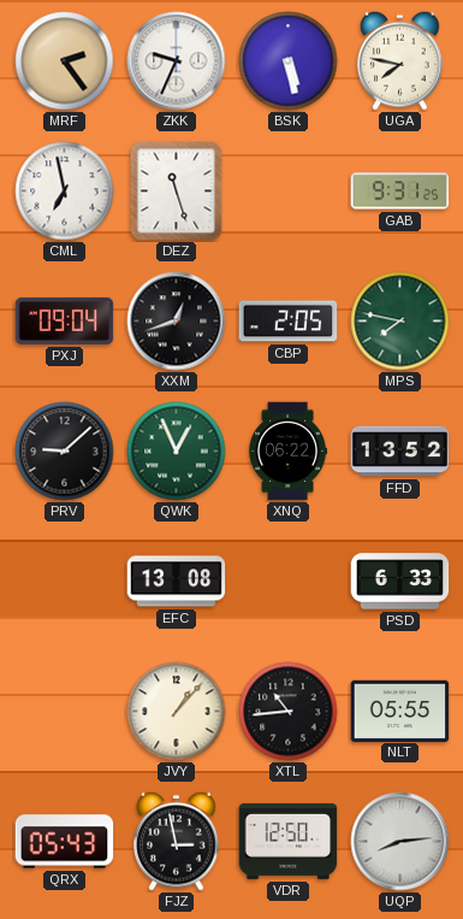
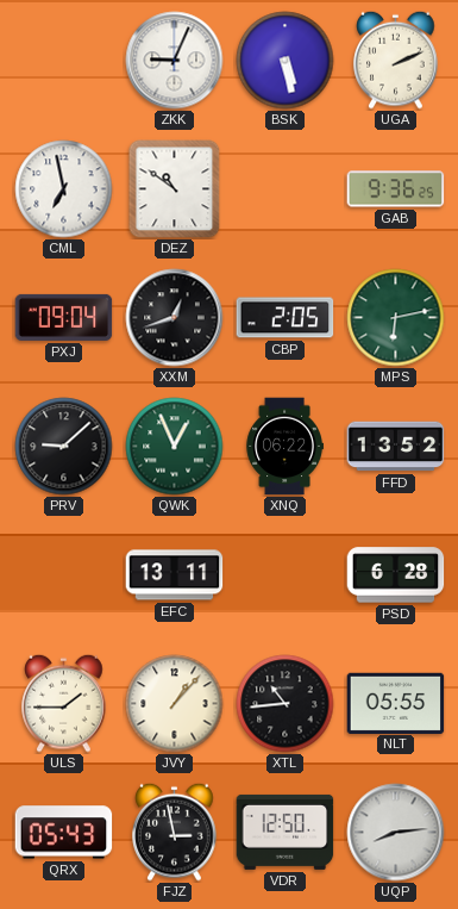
MRF: 2:24 -> none (65, 61)
ZKK: 9:34 -> 9:04 (175, 61)
UGA: 7:47 -> 2:11 (396, 60)
DEZ: 11:27 -> 10:51 (175, 189)
GAB: 9:31 -> 9:36 (396, 189)
MPS: 7:47 -> 6:13 (396, 318)
EFC: 13:08 -> 13:11 (175, 575)
PSD: 6:33 -> 6:28 (396, 575)
ULS: none -> 1:45 (64, 703)
